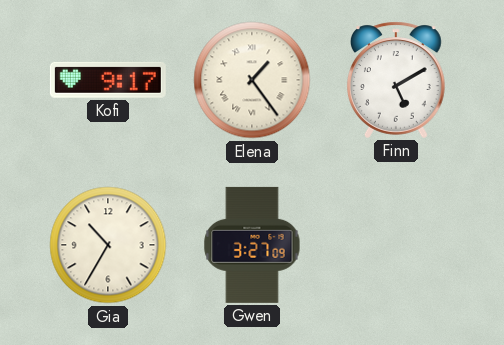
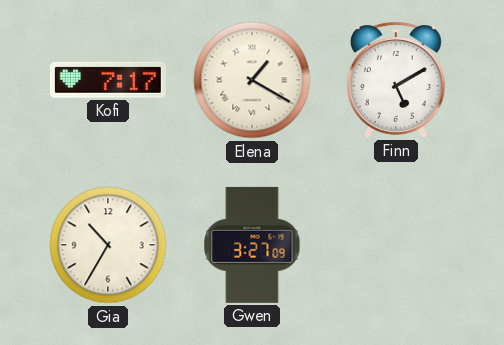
Kofi: 9:17 -> 7:17 (108, 80)
Elena: 1:24 -> 1:20 (252, 80)
